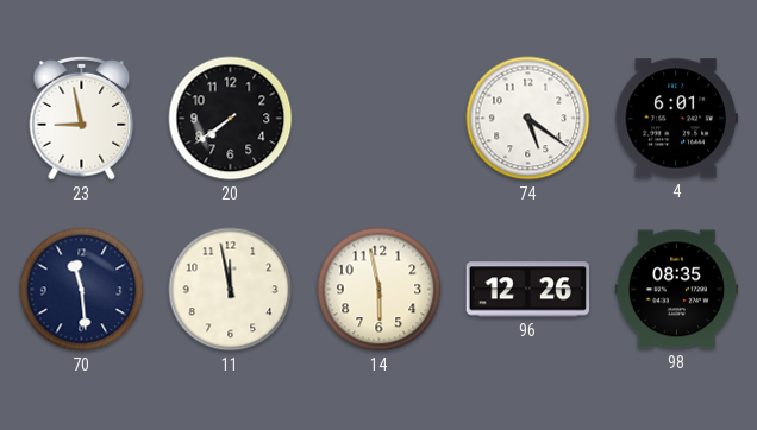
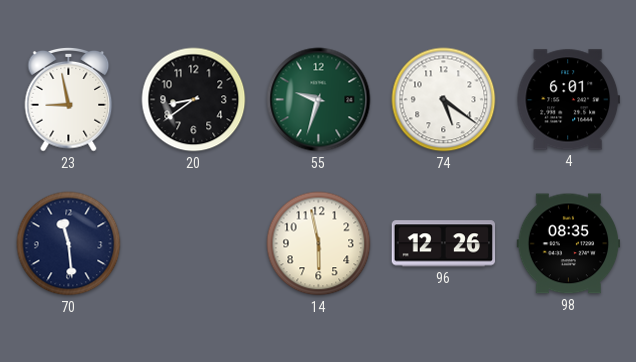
20: 7:39 -> 8:39 (194, 100)
55: none -> 9:33 (319, 100)
11: 11:58 -> none (231, 290)
